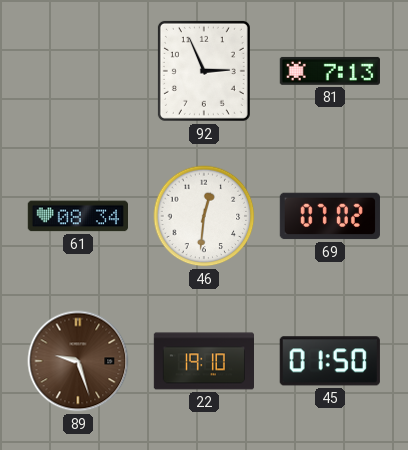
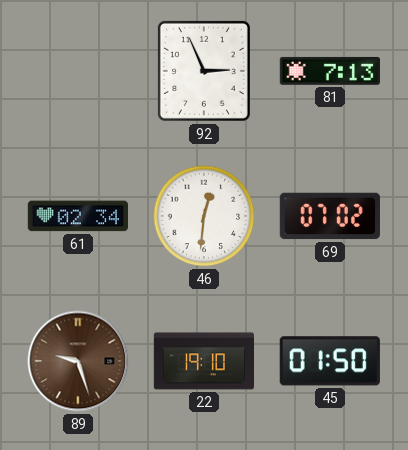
61: 08:34 -> 02:34 (77, 216)
